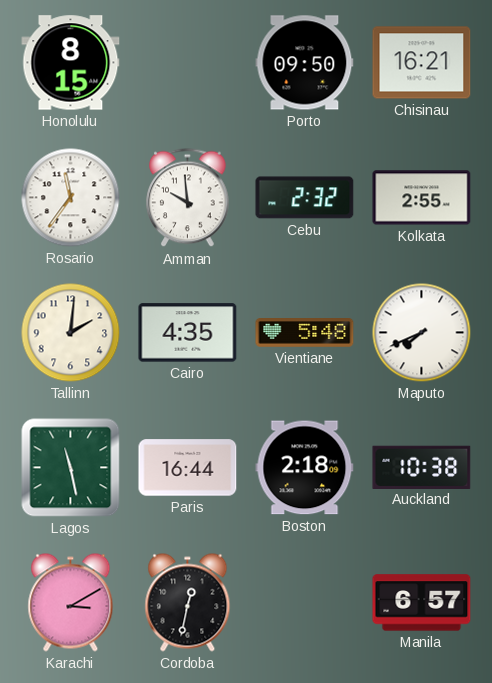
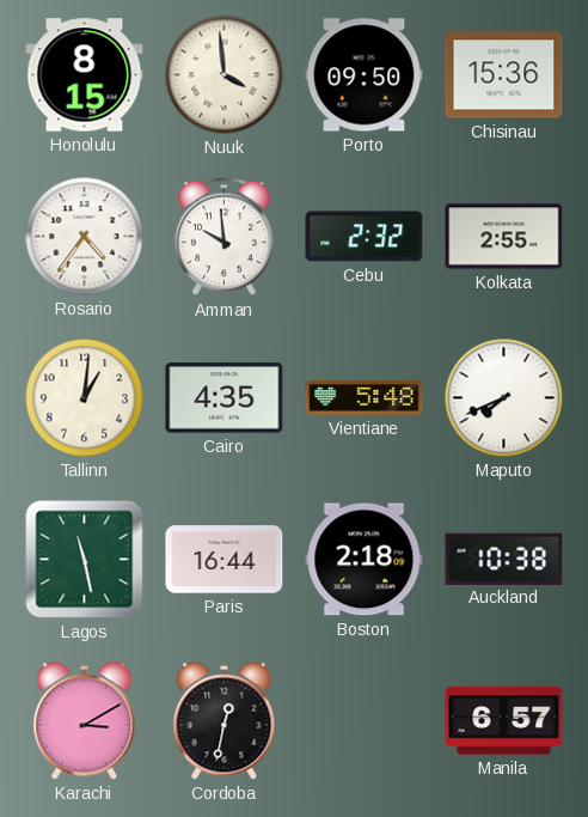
Nuuk: none -> 3:59 (225, 75)
Chisinau: 16:21 -> 15:36 (504, 75)
Rosario: 11:36 -> 4:36 (85, 237)
Tallinn: 2:01 -> 1:01 (85, 398)
